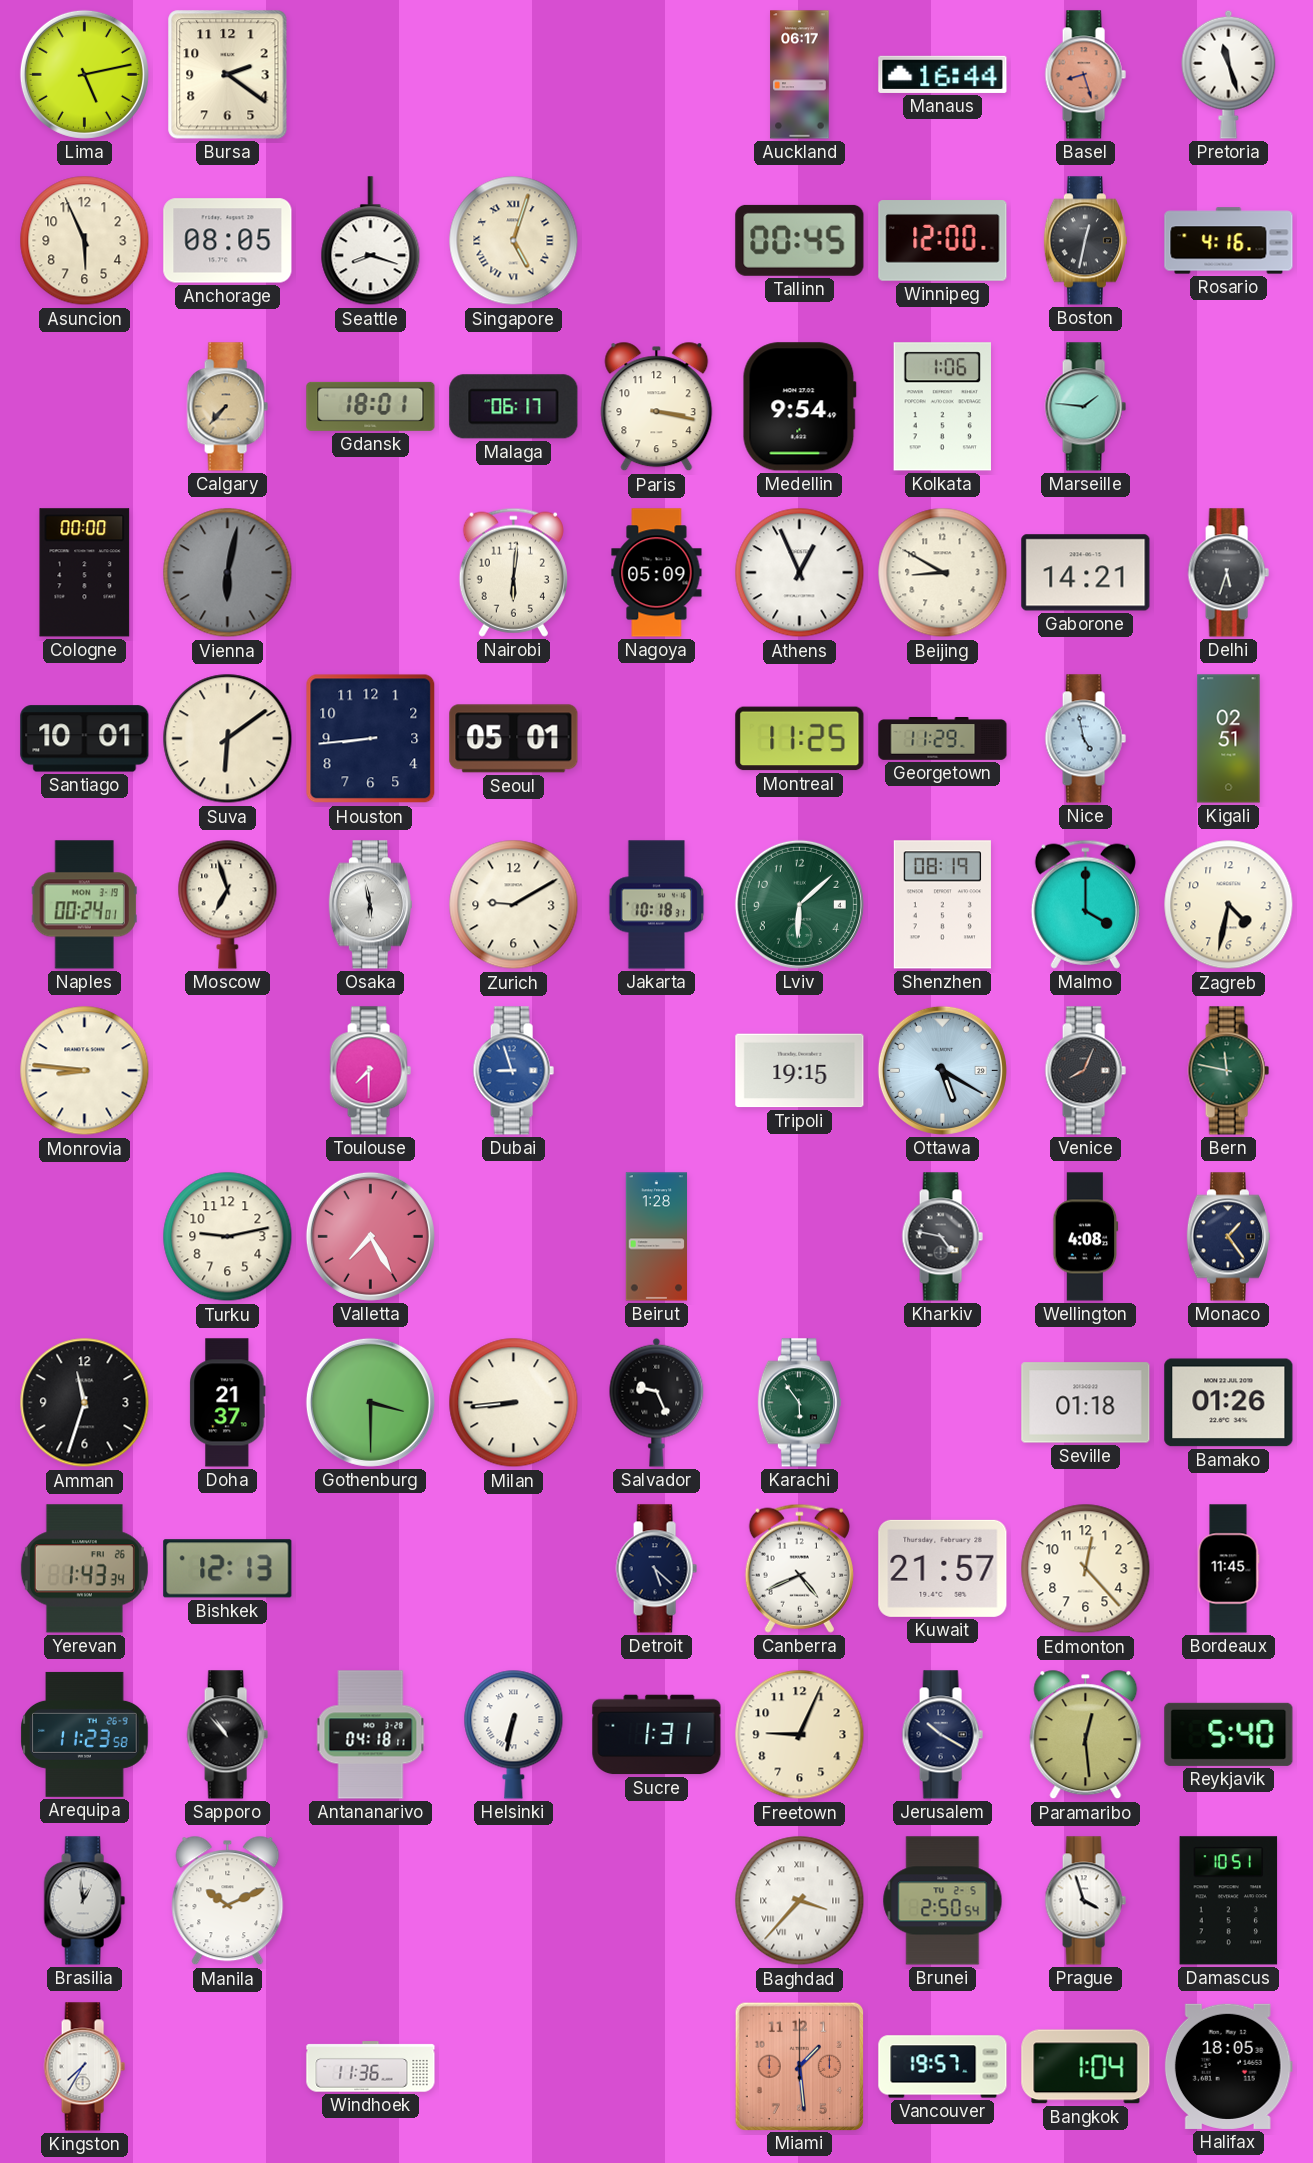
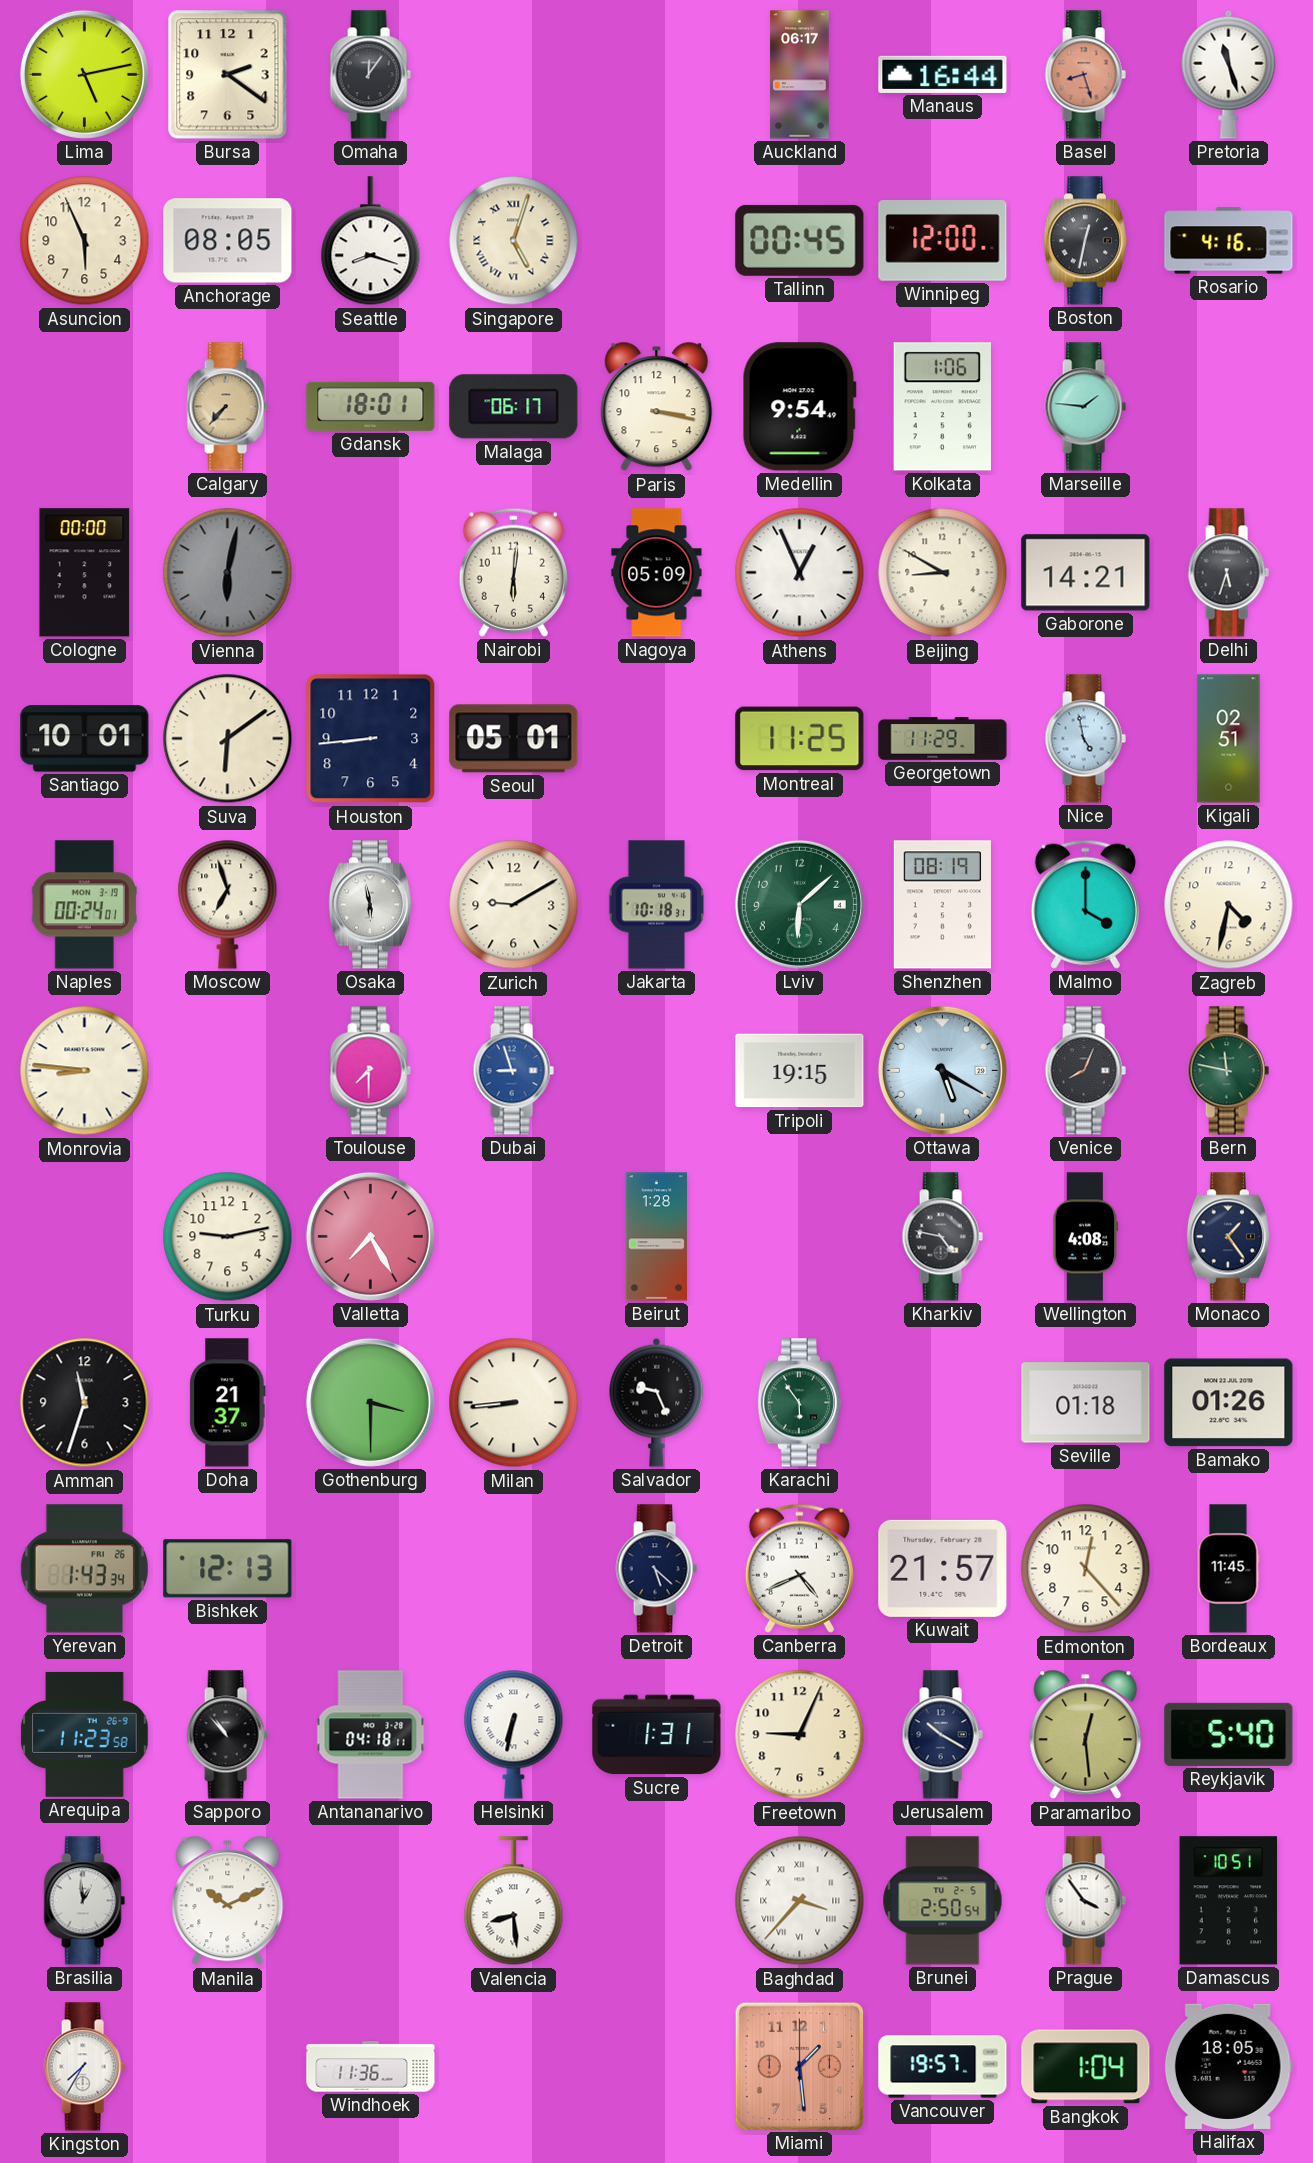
Omaha: none -> 12:06 (370, 75)
Valencia: none -> 8:29 (514, 1901)
Prague: 3:57 -> 3:54 (1085, 1901)
